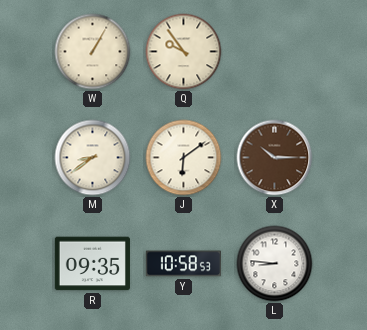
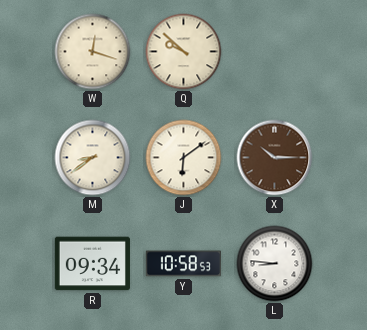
W: 1:05 -> 12:18 (93, 52)
Q: 9:54 -> 9:52 (184, 52)
R: 09:35 -> 09:34 (92, 264)
